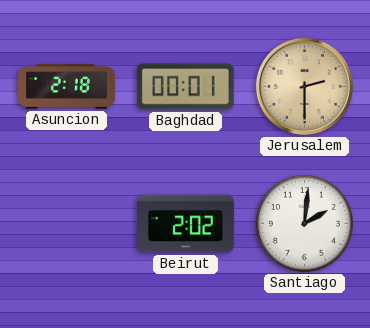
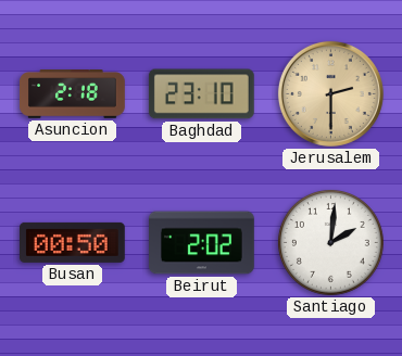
Baghdad: 00:01 -> 23:10 (201, 94)
Busan: none -> 00:50 (73, 242)
